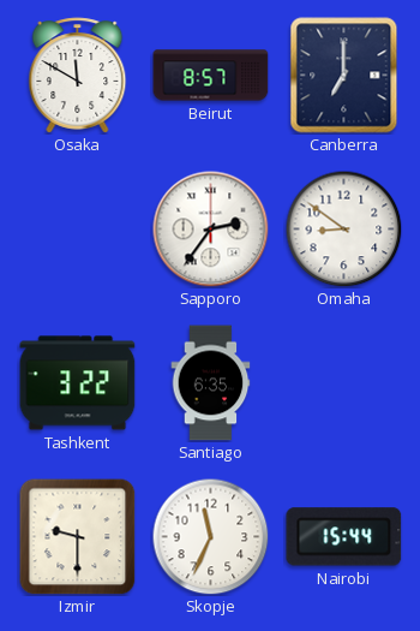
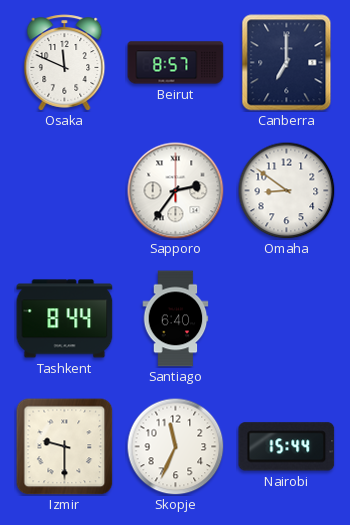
Osaka: 11:50 -> 11:49 (65, 63)
Tashkent: 3:22 -> 8:44 (65, 319)
Santiago: 6:35 -> 6:40 (176, 319)
